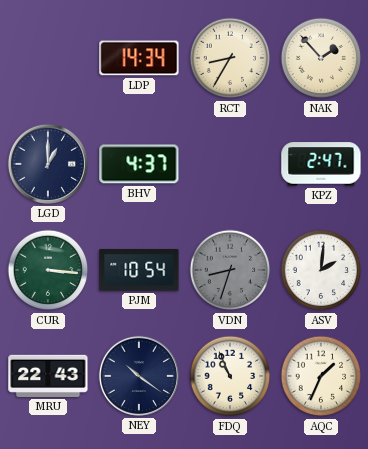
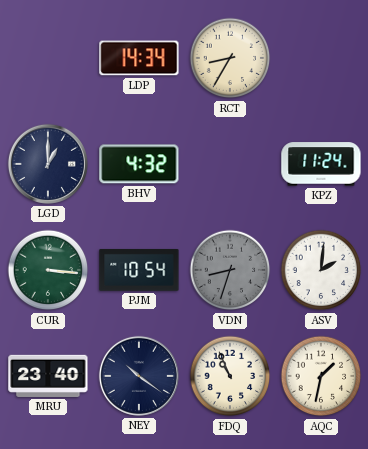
NAK: 1:53 -> none (321, 58)
BHV: 4:37 -> 4:32 (139, 164)
KPZ: 2:47 -> 11:24 (321, 164)
MRU: 22:43 -> 23:40 (48, 376)
AQC: 1:34 -> 1:32 (321, 376)
